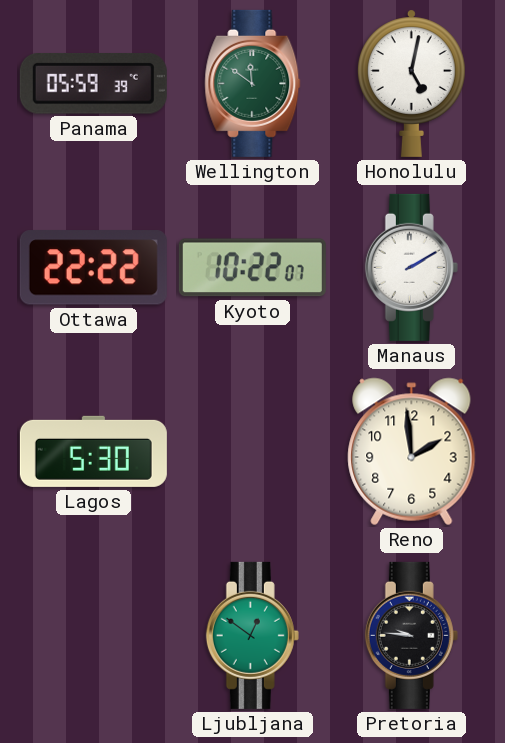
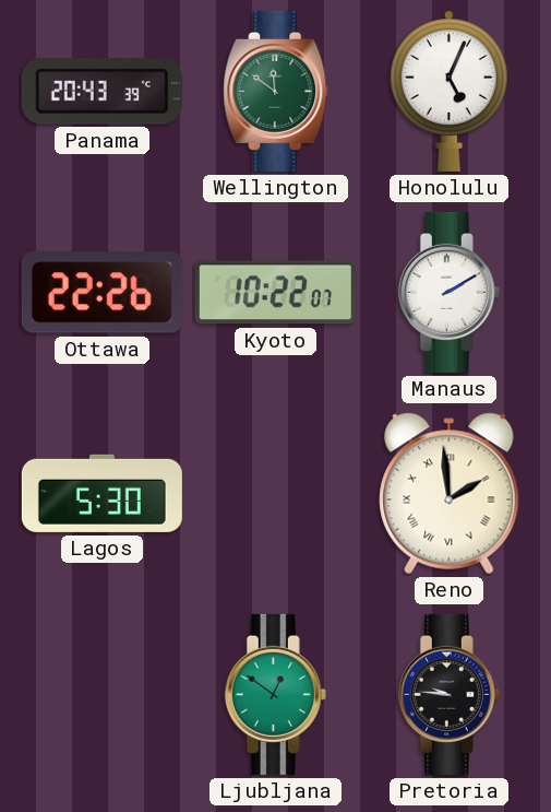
Panama: 05:59 -> 20:43 (101, 92)
Honolulu: 5:02 -> 5:04 (448, 91)
Ottawa: 22:22 -> 22:26 (101, 293)
Reno numerals: Arabic -> Roman (450, 494)
